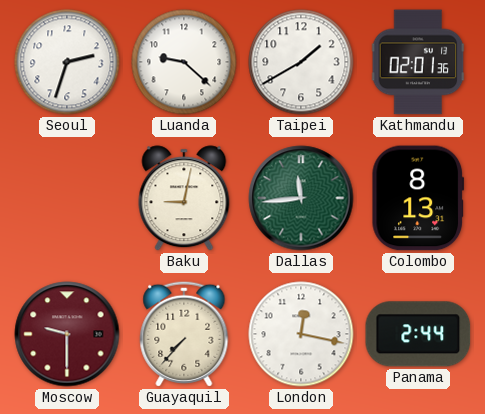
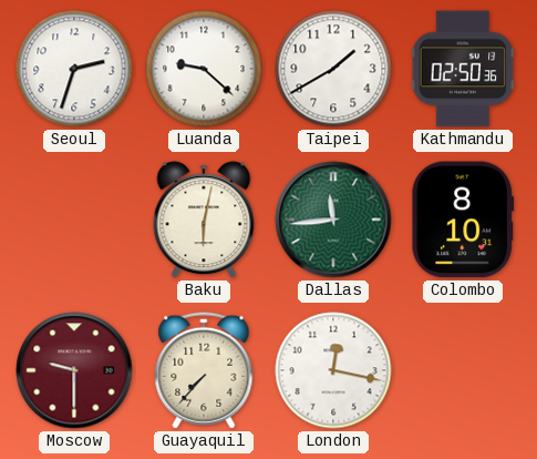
Kathmandu: 02:01 -> 02:50 (463, 69)
Baku: 9:02 -> 6:02 (204, 220)
Colombo: 8:13 -> 8:10 (463, 220)
Panama: 2:44 -> none (418, 334)
